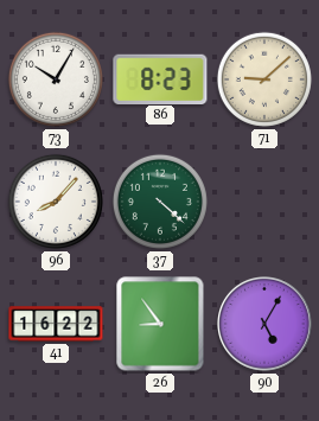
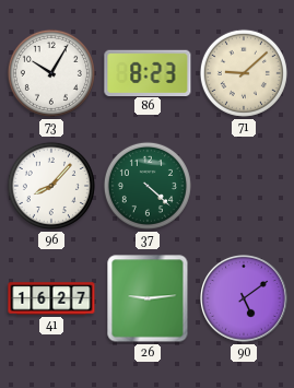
41: 16:22 -> 16:27 (51, 298)
26: 8:54 -> 9:14 (148, 298)
90: 5:05 -> 5:09 (245, 299)
